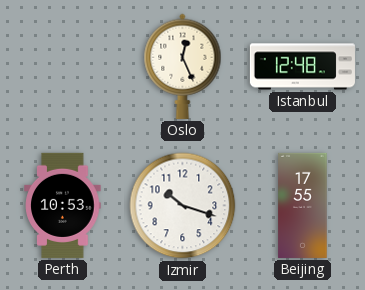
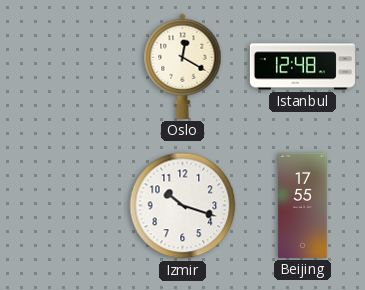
Oslo: 12:26 -> 12:20 (183, 66)
Perth: 10:53 -> none (63, 205)
